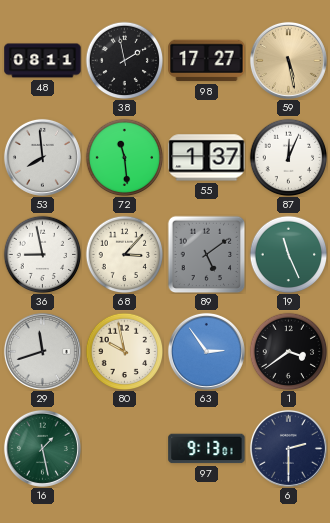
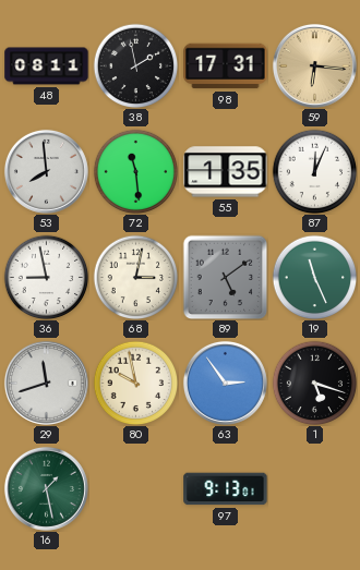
98: 17:27 -> 17:31 (226, 66)
59: 5:28 -> 6:16 (314, 65)
55: 1:37 -> 1:35 (226, 172)
68: 3:07 -> 3:02 (135, 277)
1: 3:39 -> 5:18 (314, 383)
6: 2:30 -> none (288, 448)
